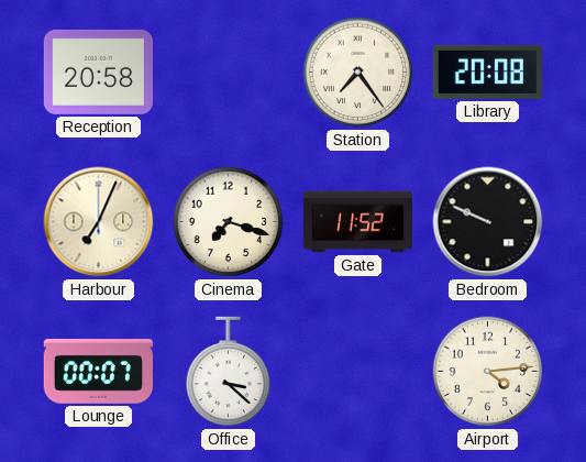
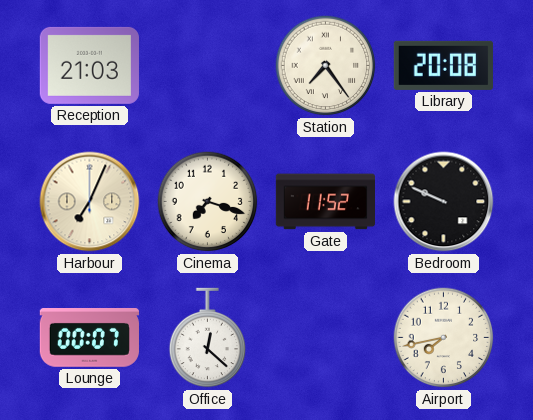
Reception: 20:58 -> 21:03 (89, 65)
Office: 3:22 -> 12:22 (208, 338)
Airport: 4:14 -> 7:43 (444, 338)
